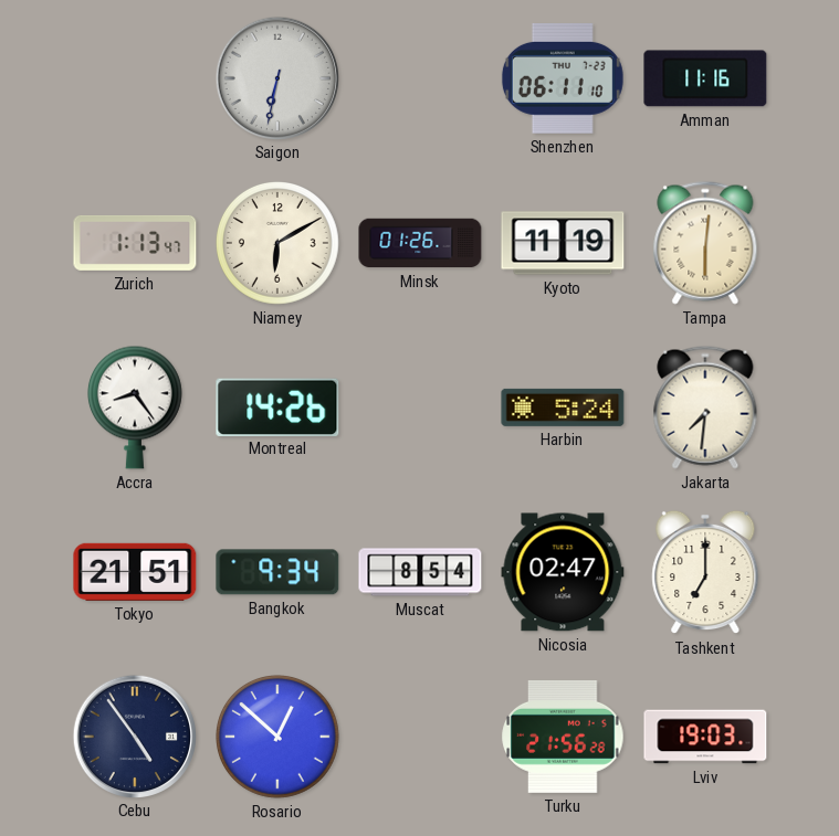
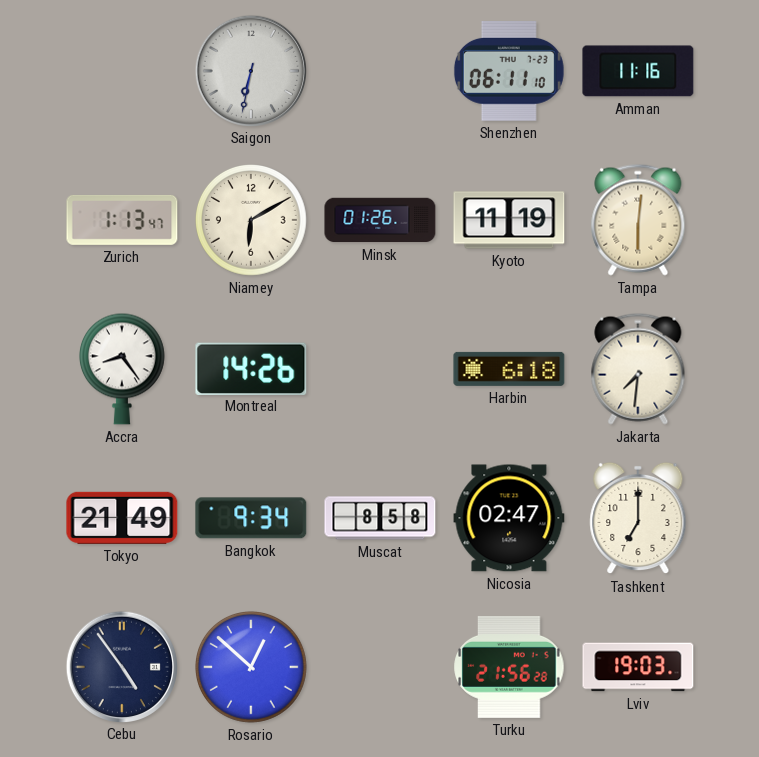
Harbin: 5:24 -> 6:18 (509, 369)
Tokyo: 21:51 -> 21:49 (122, 518)
Muscat: 8:54 -> 8:58 (380, 518)
